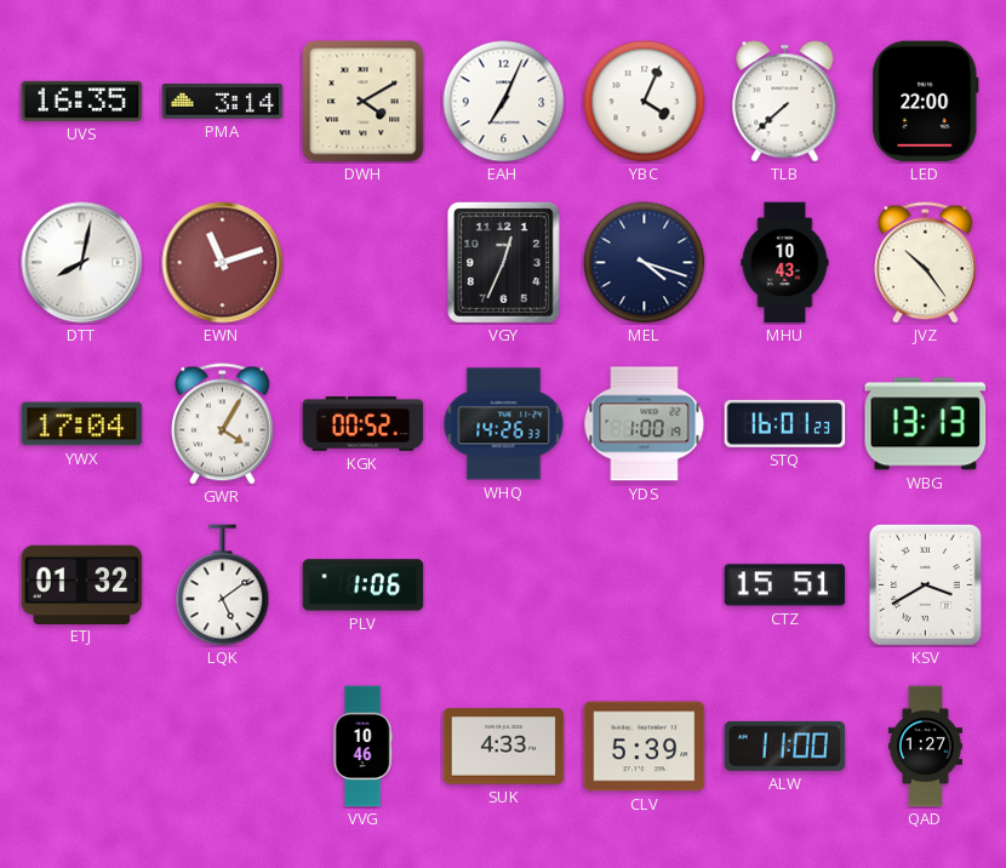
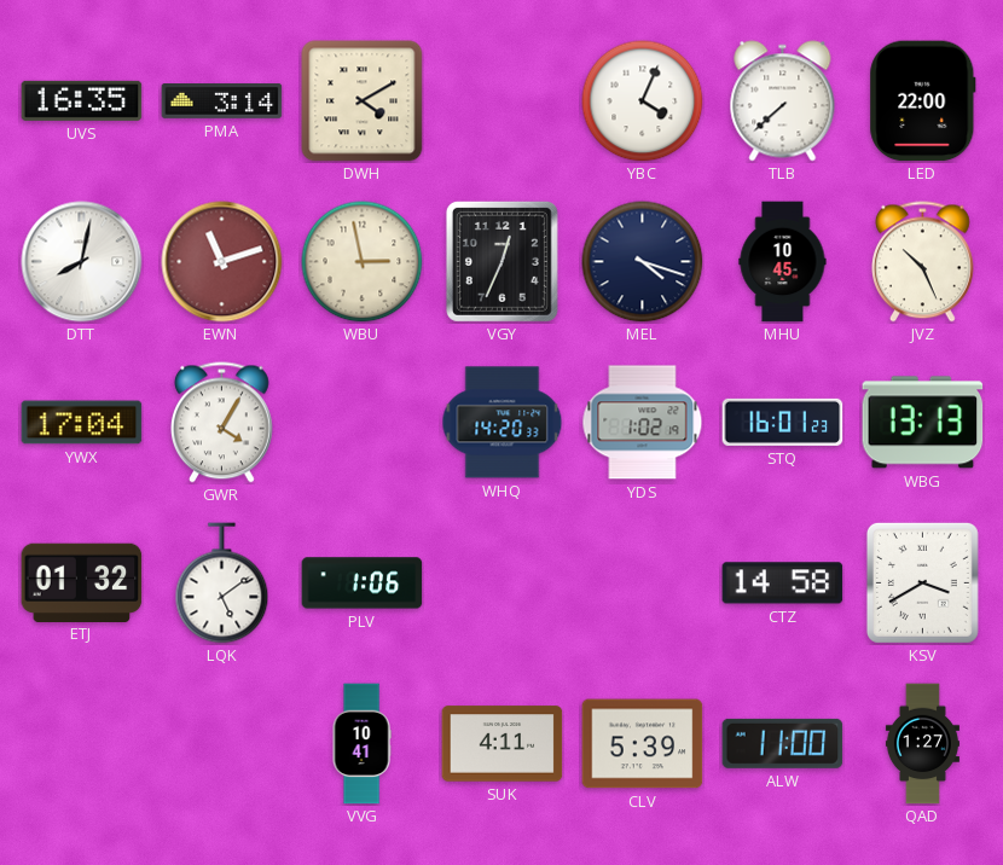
EAH: 7:04 -> none (504, 102)
WBU: none -> 2:58 (363, 262)
MHU: 10:43 -> 10:45 (783, 262)
JVZ: 10:24 -> 10:26 (923, 262)
KGK: 00:52 -> none (364, 423)
WHQ: 14:26 -> 14:20 (503, 423)
YDS: 1:00 -> 1:02 (643, 423)
CTZ: 15:51 -> 14:58 (783, 584)
VVG: 10:46 -> 10:41 (361, 744)
SUK: 4:33 -> 4:11 (503, 744)
